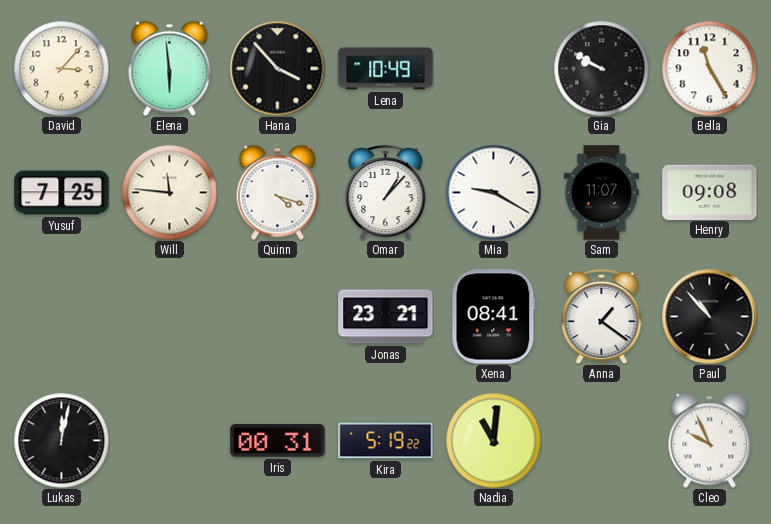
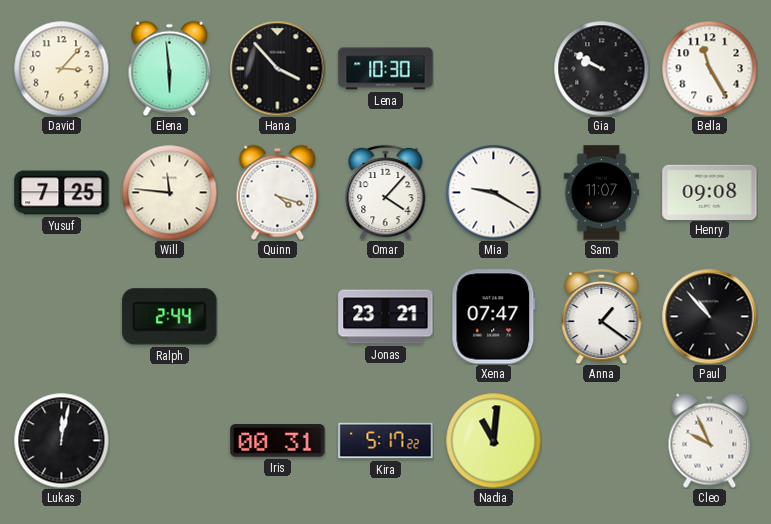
Lena: 10:49 -> 10:30 (386, 69)
Omar: 1:07 -> 4:07 (386, 192)
Ralph: none -> 2:44 (170, 317)
Xena: 08:41 -> 07:47 (494, 317)
Kira: 5:19 -> 5:17 (386, 441)
